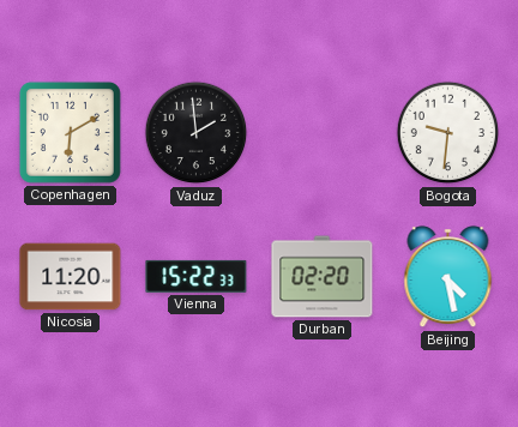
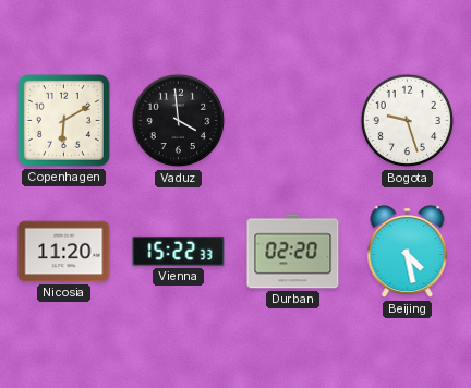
Vaduz: 1:59 -> 3:59 (179, 121)
Bogota: 9:31 -> 9:27 (408, 121)
